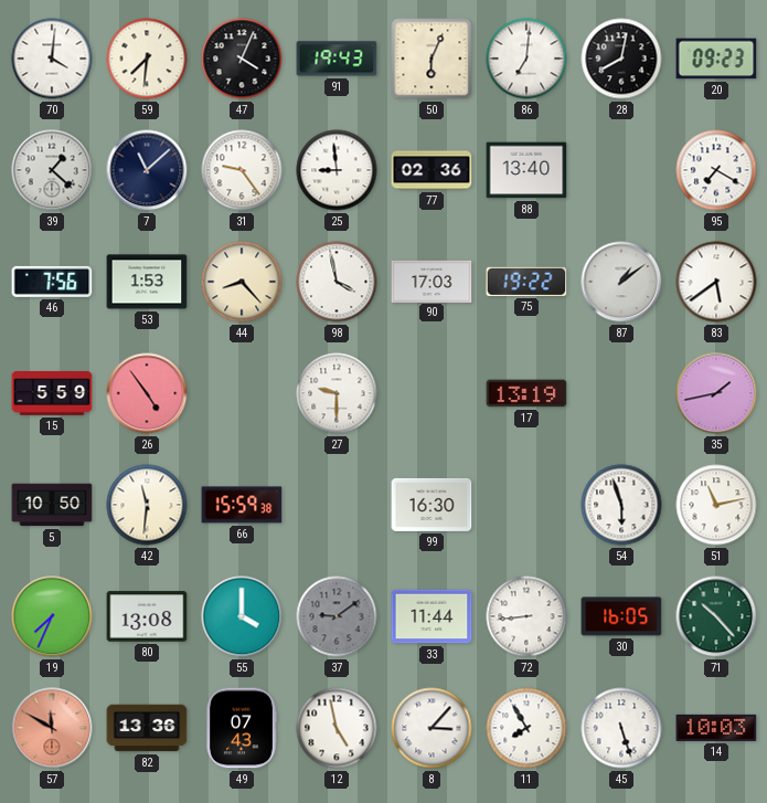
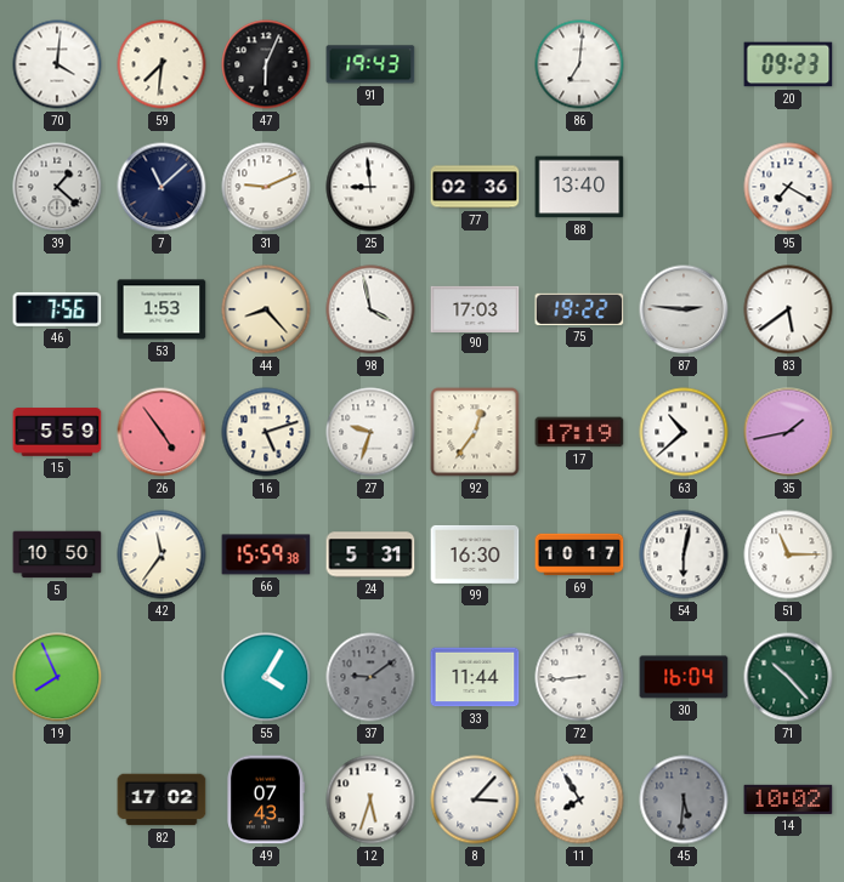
47: 4:04 -> 6:04 (266, 64)
50: 6:04 -> none (432, 59)
28: 8:02 -> none (621, 59)
31: 9:24 -> 9:11 (266, 187)
87: 1:09 -> 2:46 (684, 309)
16: none -> 5:12 (266, 432)
27: 9:30 -> 9:33 (370, 432)
92: none -> 12:36 (475, 432)
17: 13:19 -> 17:19 (579, 432)
63: none -> 10:38 (684, 432)
42: 11:31 -> 11:36 (162, 554)
24: none -> 5:31 (370, 554)
69: none -> 10:17 (579, 554)
54: 5:57 -> 6:02 (684, 554)
51: 11:13 -> 11:15 (788, 554)
19: 7:34 -> 7:56 (57, 677)
80: 13:08 -> none (147, 616)
55: 4:00 -> 4:05 (266, 677)
30: 16:05 -> 16:04 (684, 677)
57: 11:50 -> none (52, 728)
82: 13:36 -> 17:02 (162, 800)
12: 4:58 -> 5:33 (370, 800)
45: 5:27 -> 5:31 (684, 800)
45 dial: white -> grey (684, 800)
14: 10:03 -> 10:02 (788, 800)
